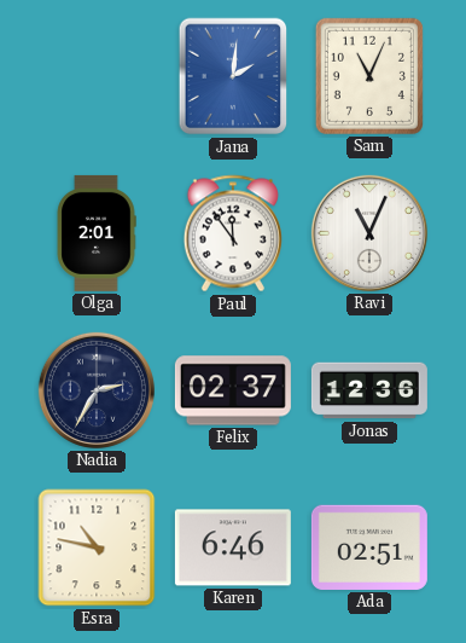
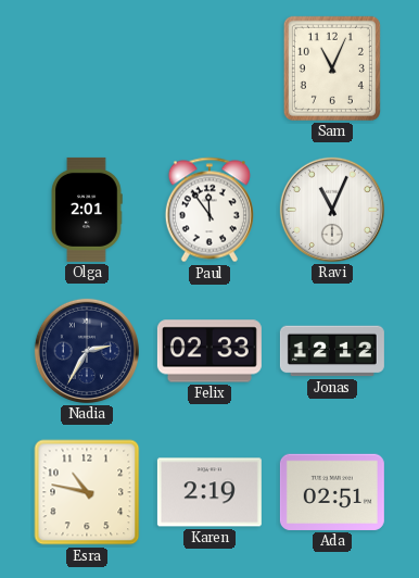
Jana: 2:01 -> none (233, 76)
Felix: 02:37 -> 02:33 (210, 351)
Jonas: 12:36 -> 12:12 (332, 351)
Karen: 6:46 -> 2:19 (210, 492)
